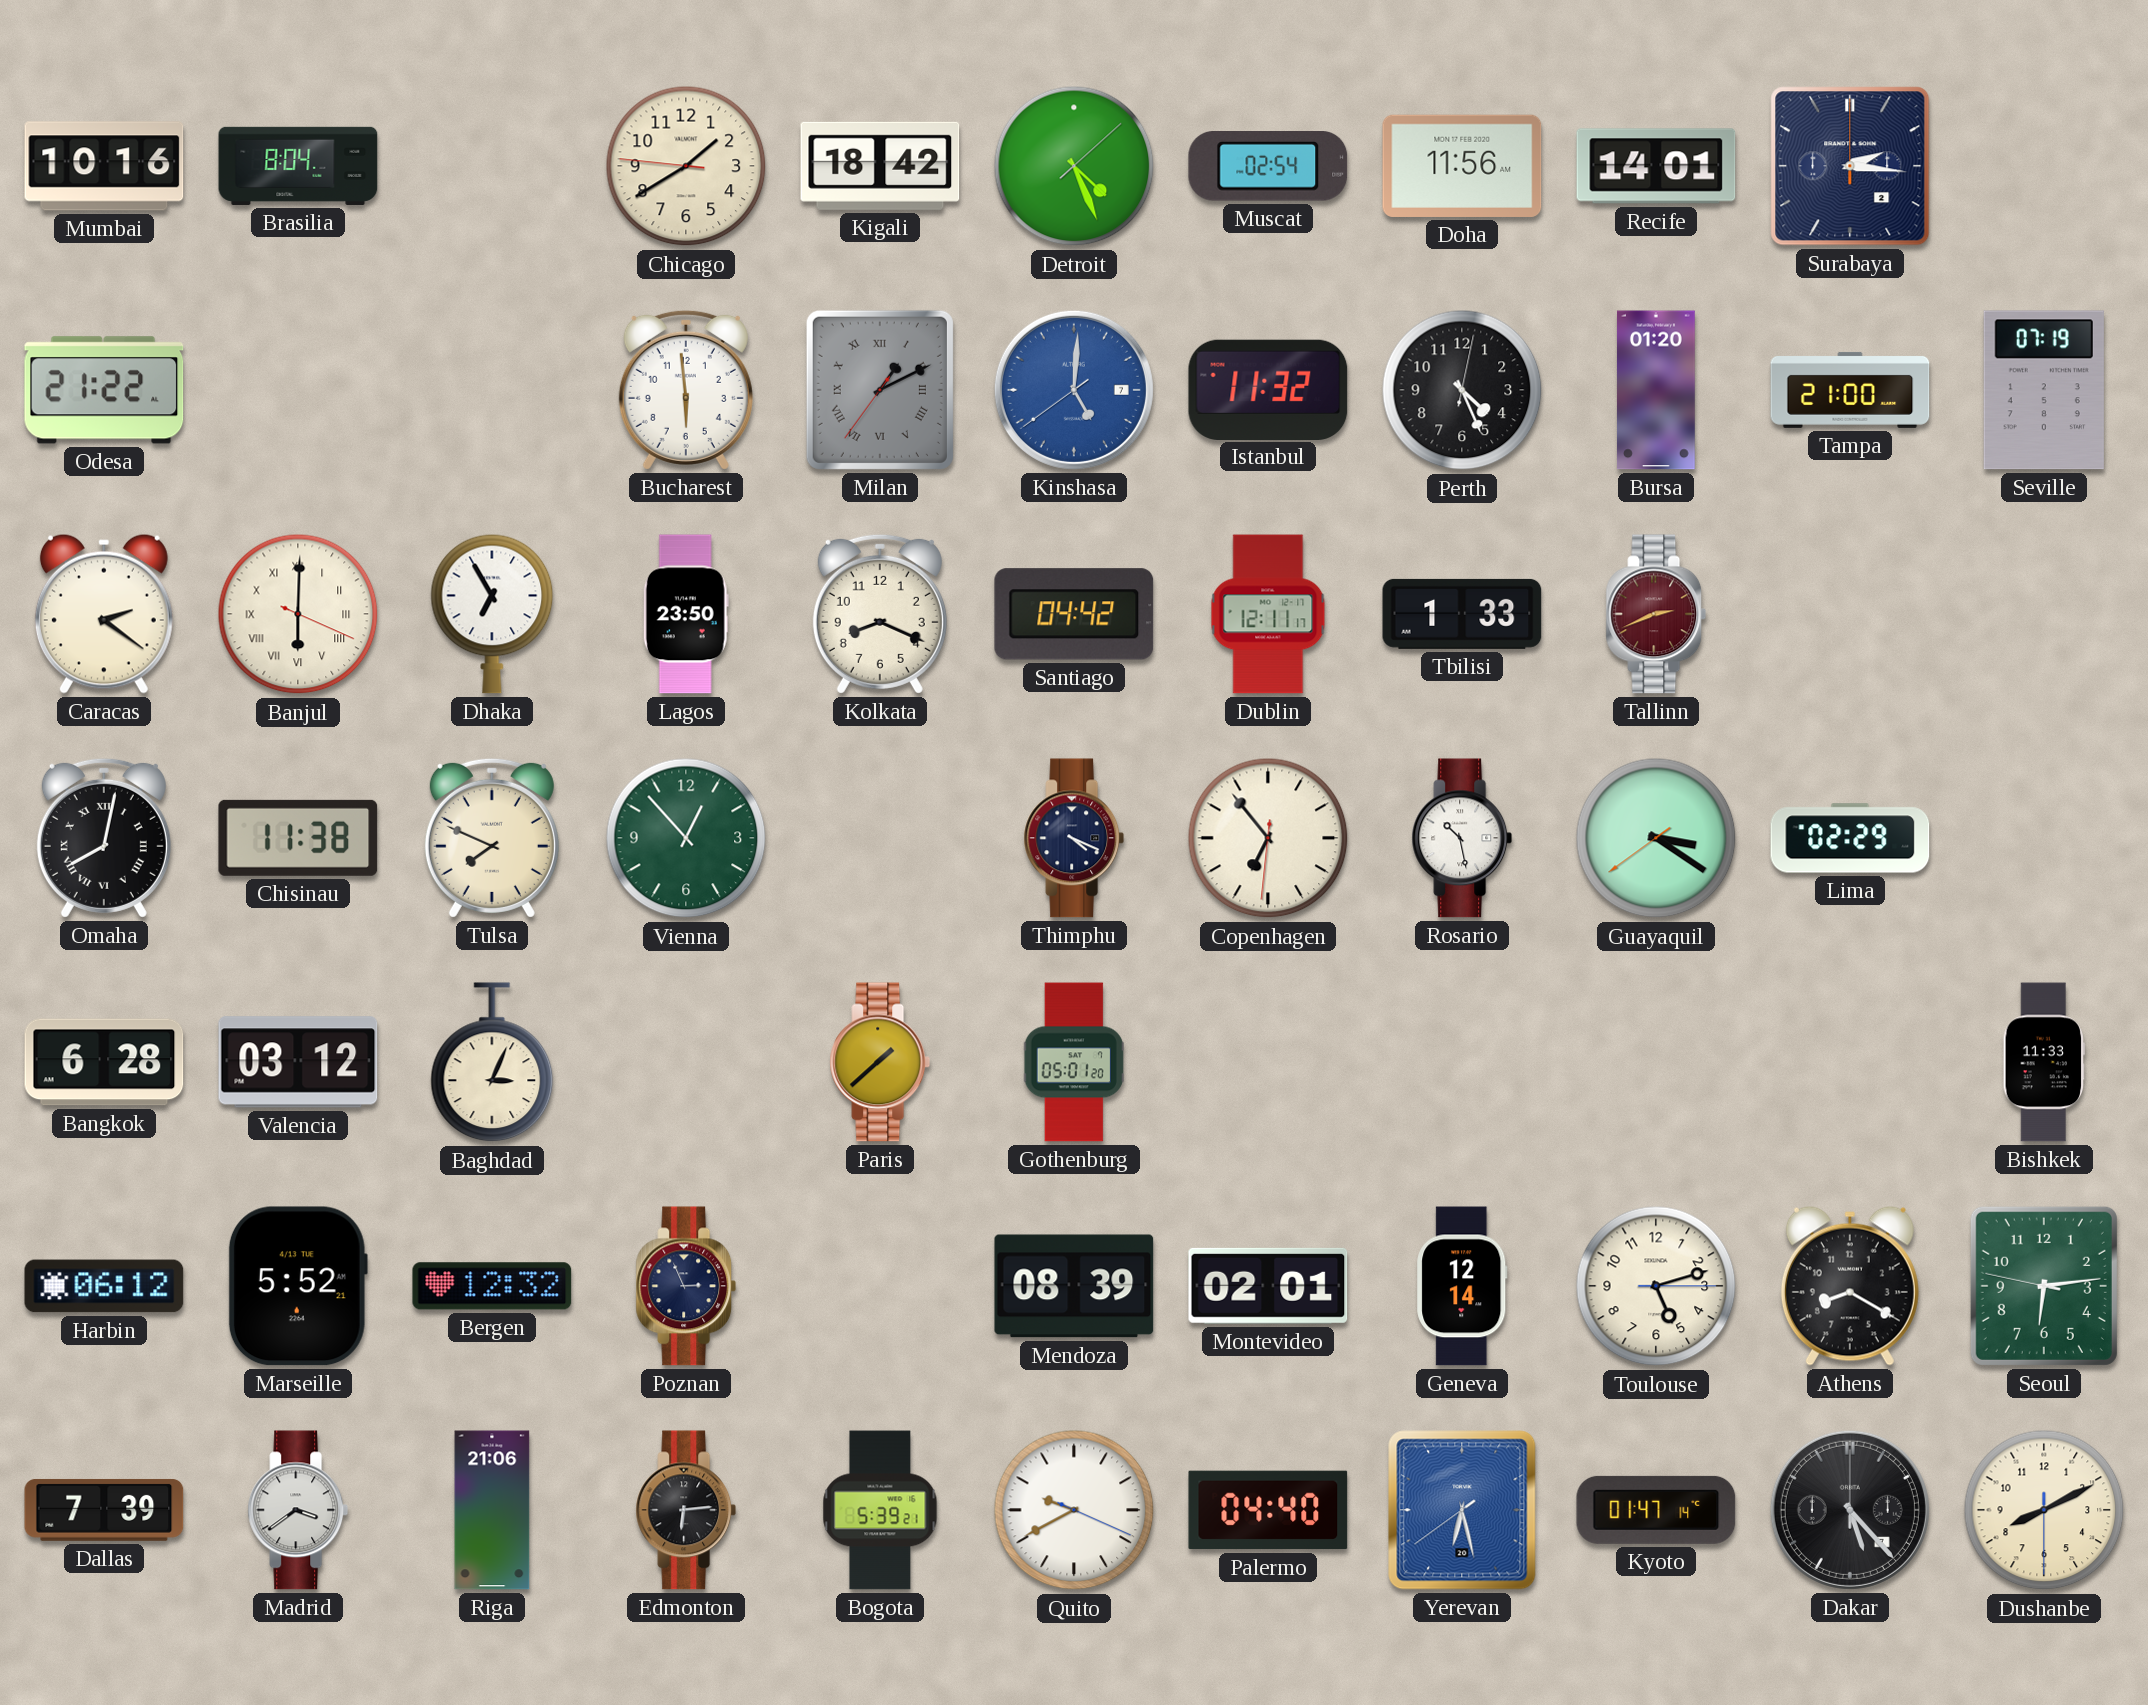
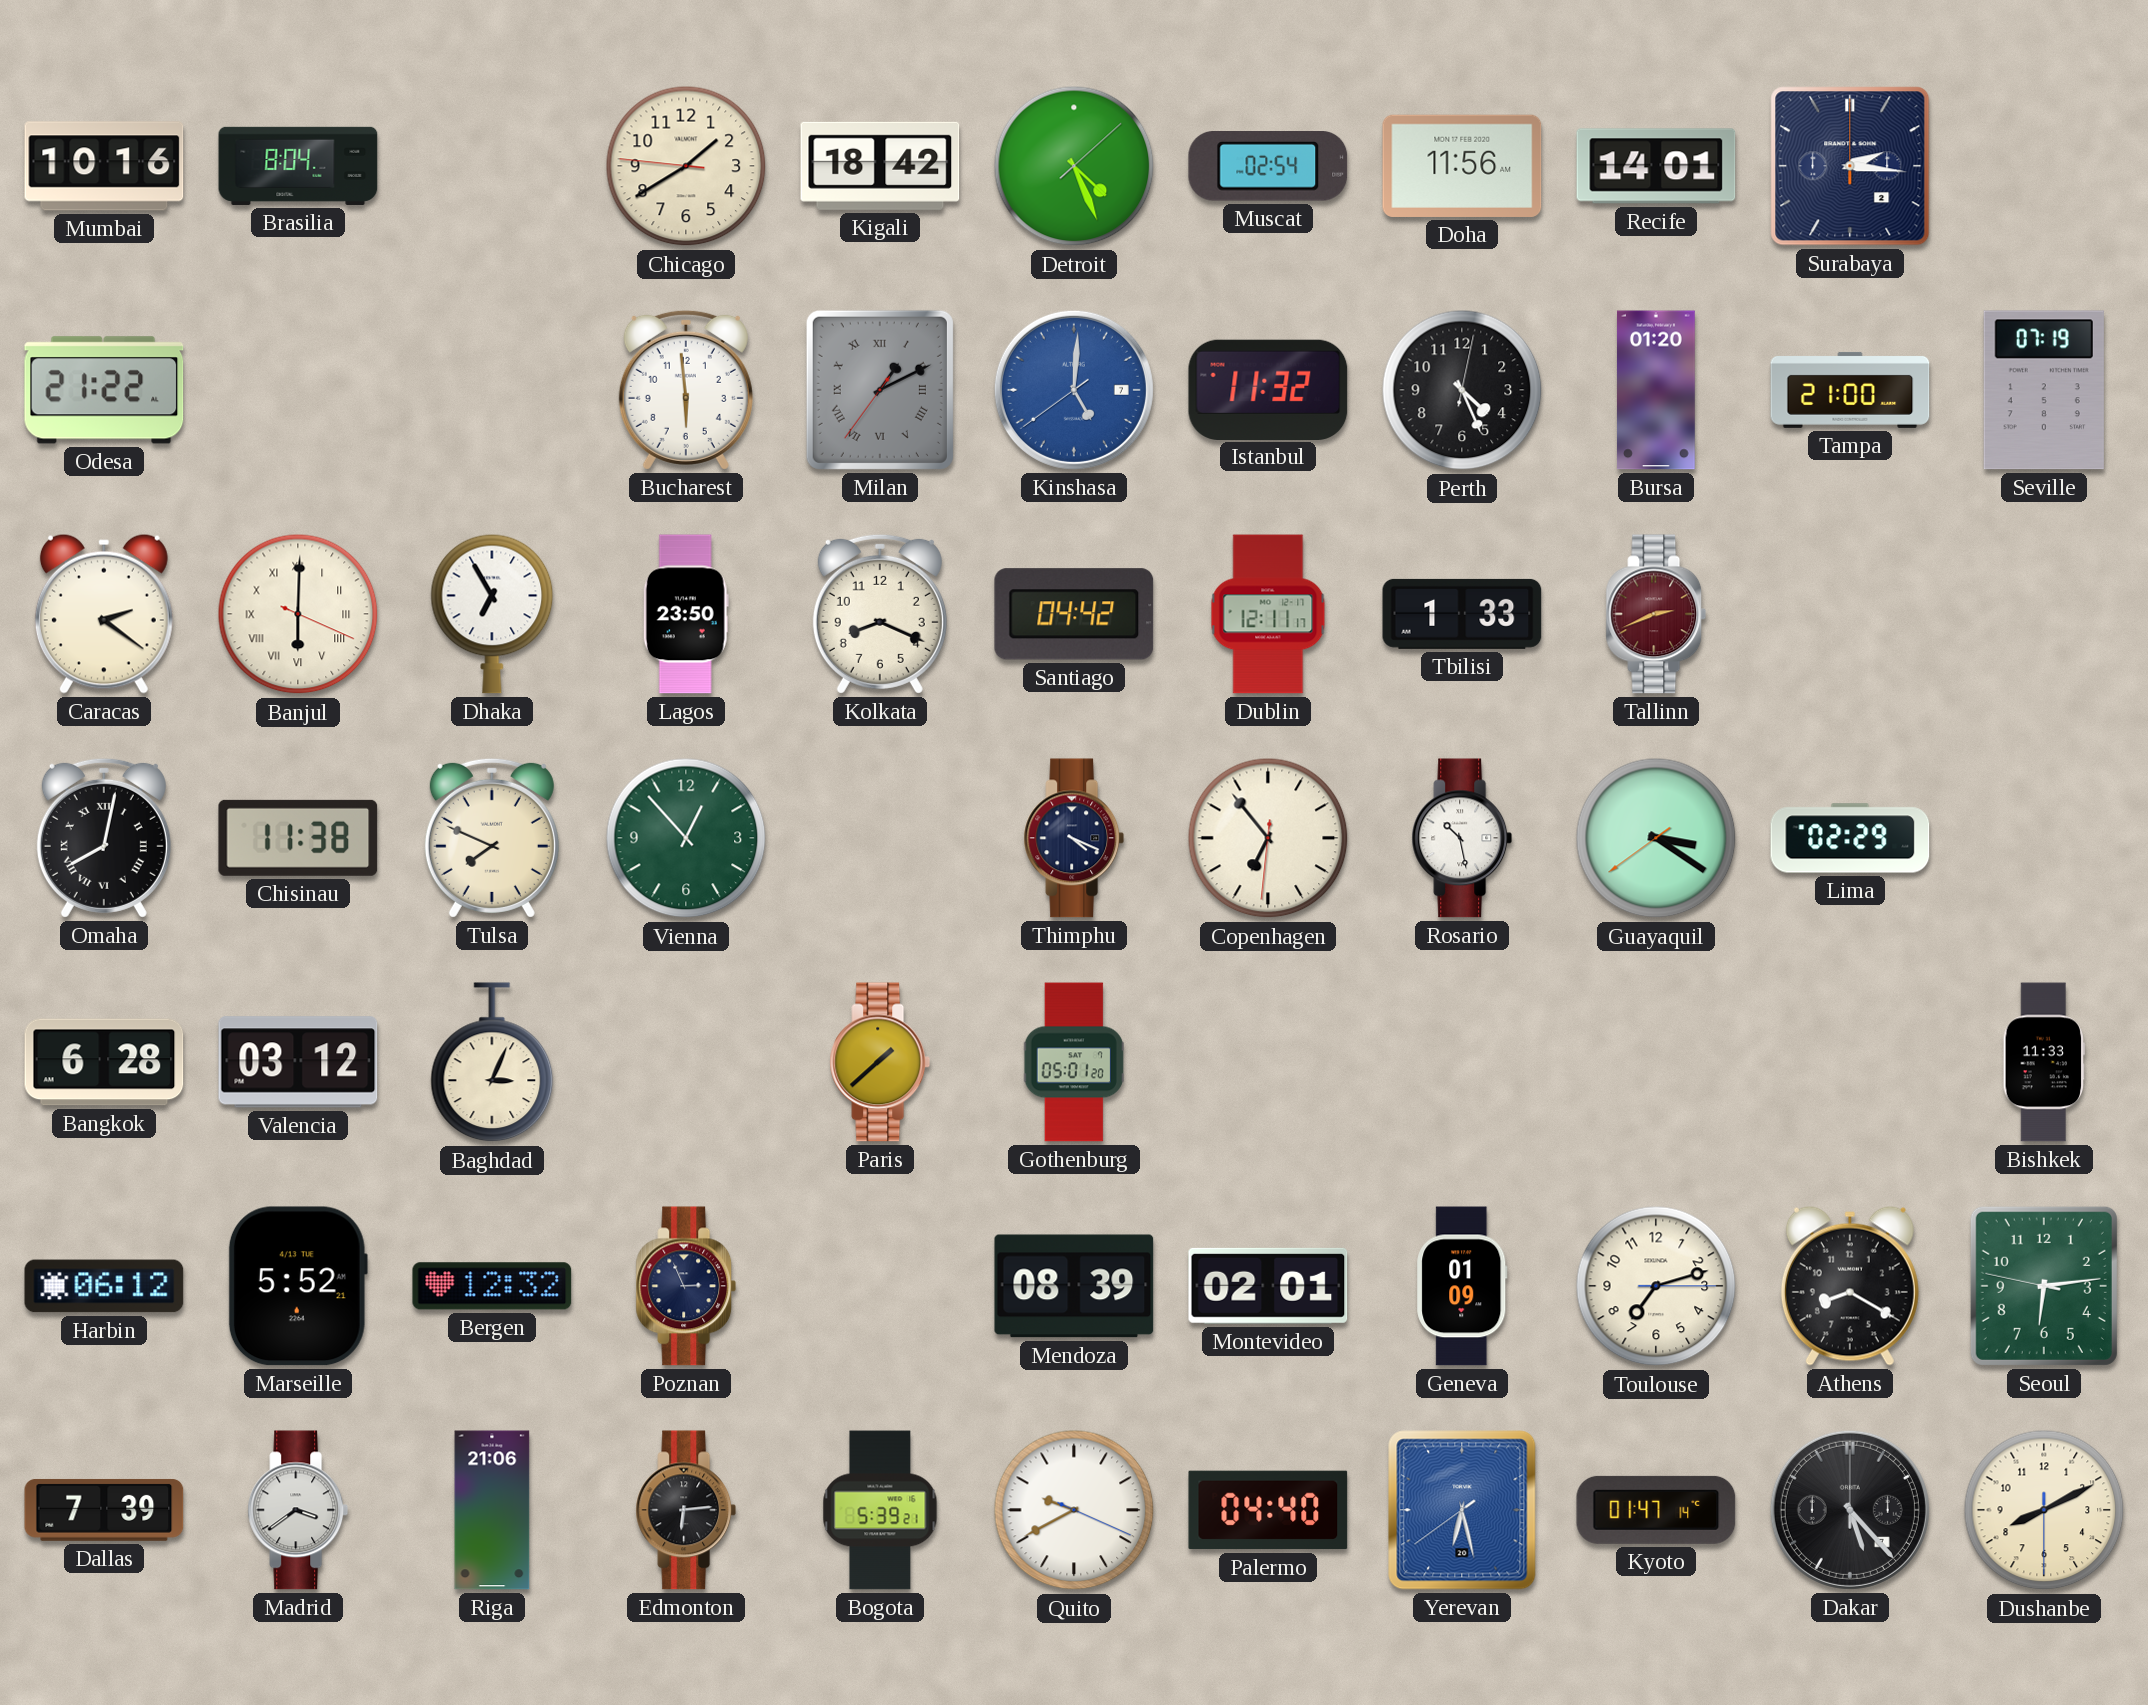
Geneva: 12:14 -> 01:09 (1462, 1286)
Toulouse: 5:12 -> 7:12 (1656, 1286)
